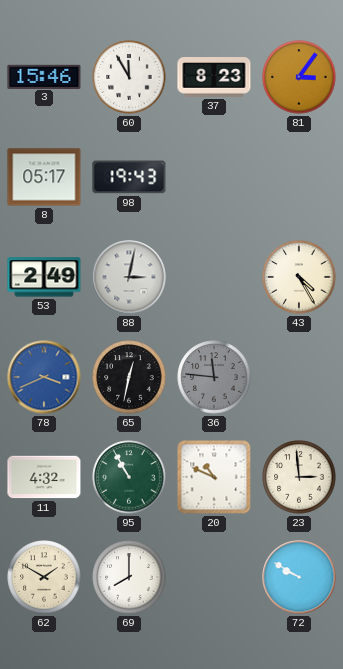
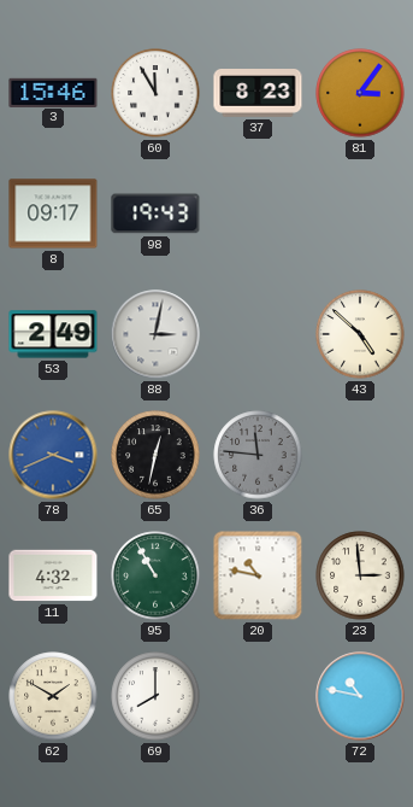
8: 05:17 -> 09:17 (53, 214)
43: 4:25 -> 4:52 (360, 334)
20: 10:49 -> 10:47 (258, 575)
72: 9:50 -> 10:47 (360, 696)
